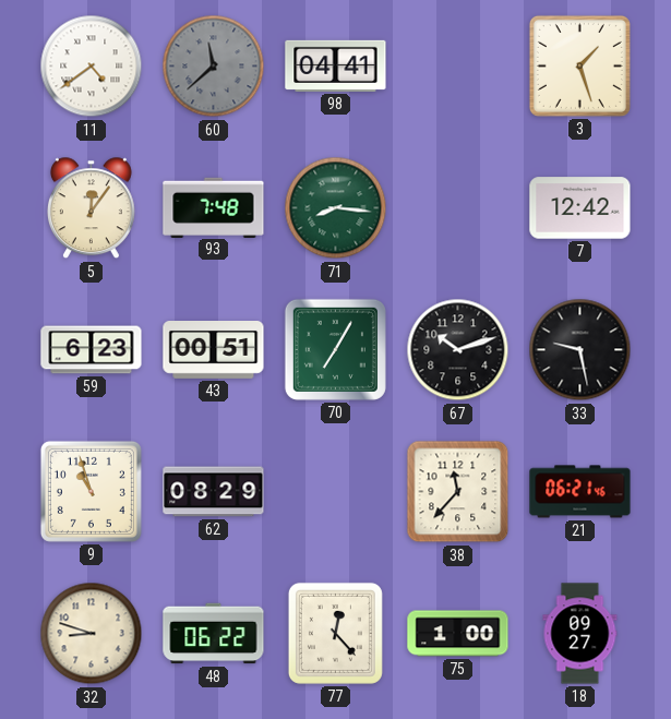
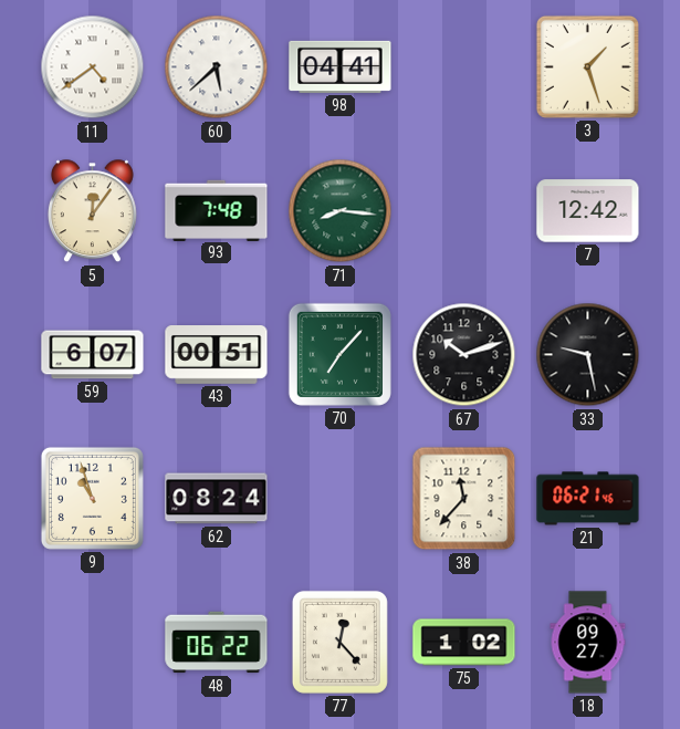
60: 11:38 -> 5:38 (217, 67)
60 dial: grey -> white (217, 67)
59: 6:23 -> 6:07 (93, 355)
70: 7:05 -> 7:07 (339, 354)
62: 08:29 -> 08:24 (217, 499)
32: 8:48 -> none (92, 634)
75: 1:00 -> 1:02 (464, 643)
